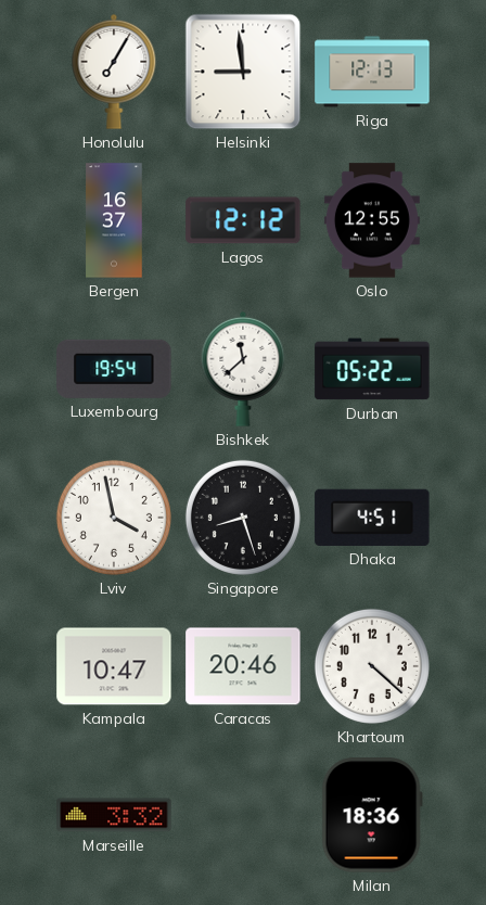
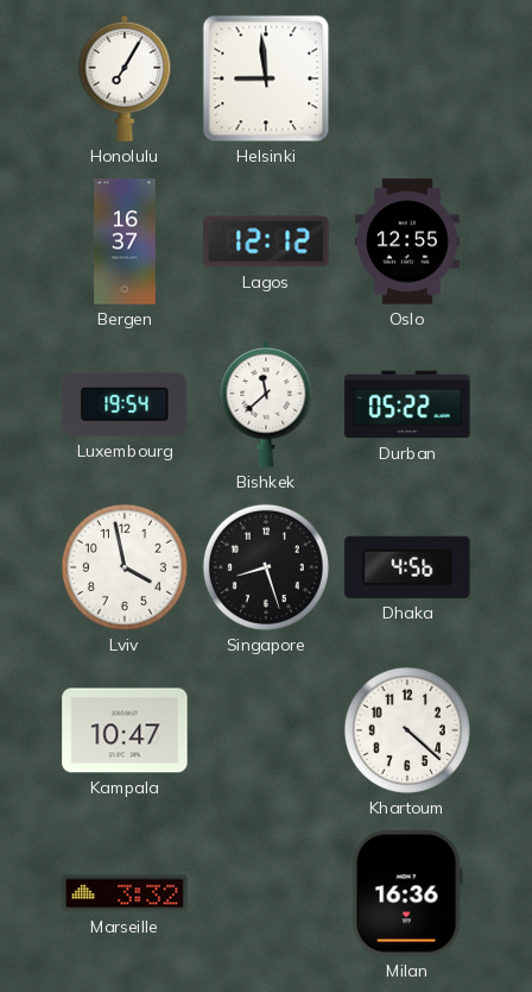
Riga: 12:13 -> none (372, 72)
Dhaka: 4:51 -> 4:56 (407, 567)
Caracas: 20:46 -> none (243, 666)
Milan: 18:36 -> 16:36 (407, 893)
